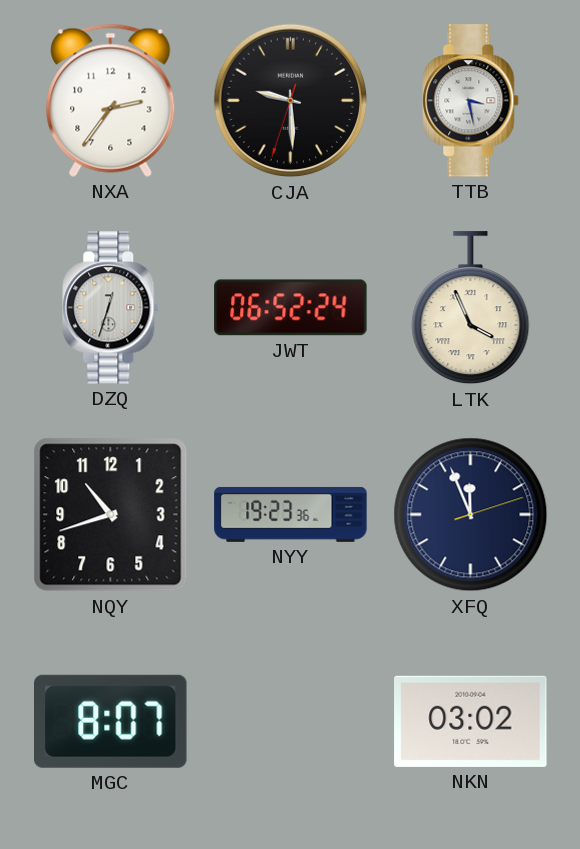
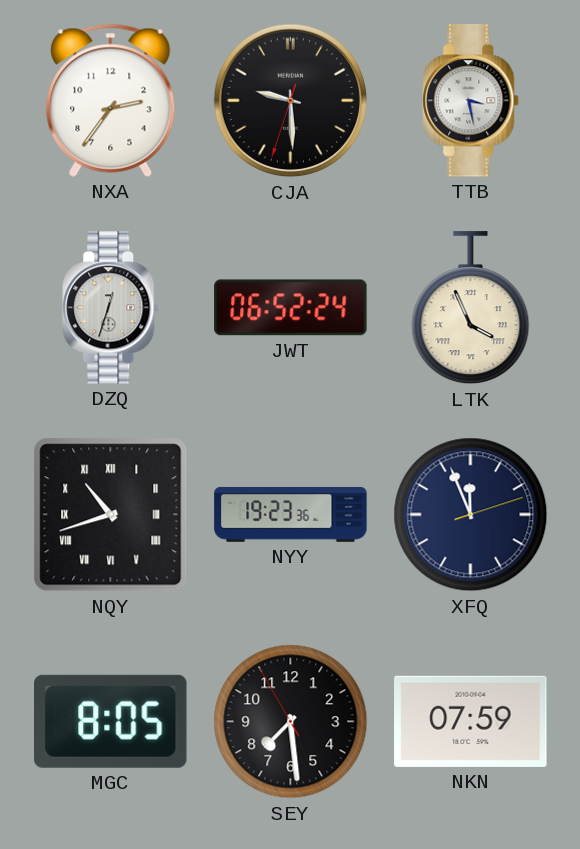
NQY numerals: Arabic -> Roman (111, 515)
MGC: 8:07 -> 8:05 (111, 721)
SEY: none -> 7:28 (291, 722)
NKN: 03:02 -> 07:59 (471, 721)
